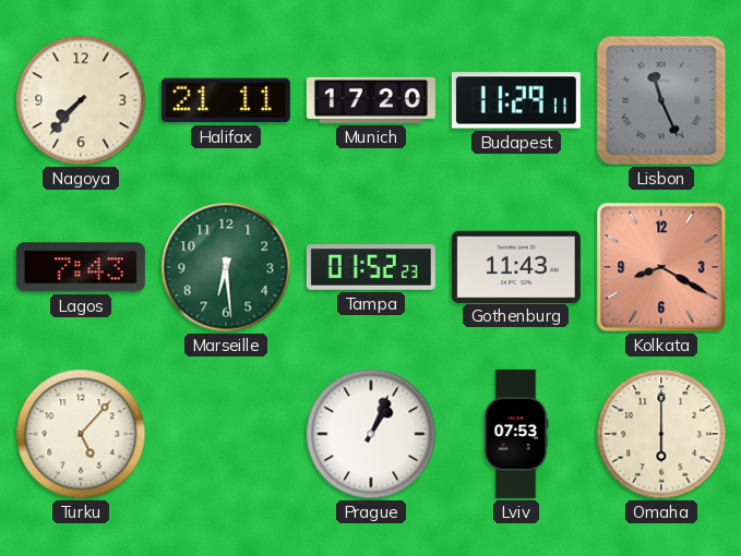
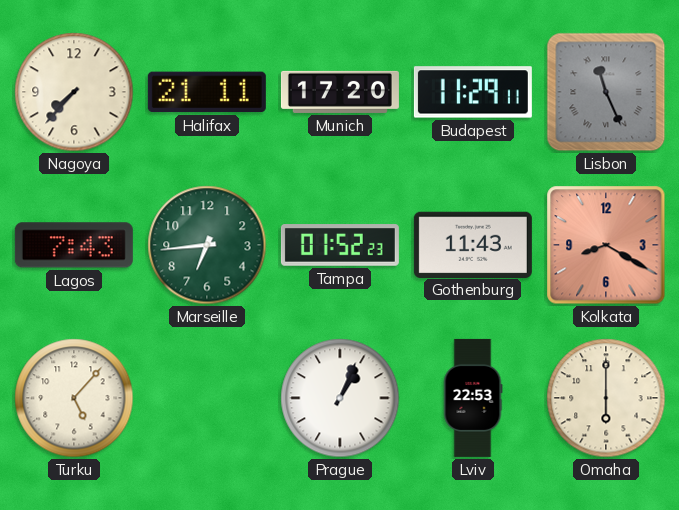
Marseille: 6:29 -> 6:44 (207, 245)
Lviv: 07:53 -> 22:53 (473, 398)
